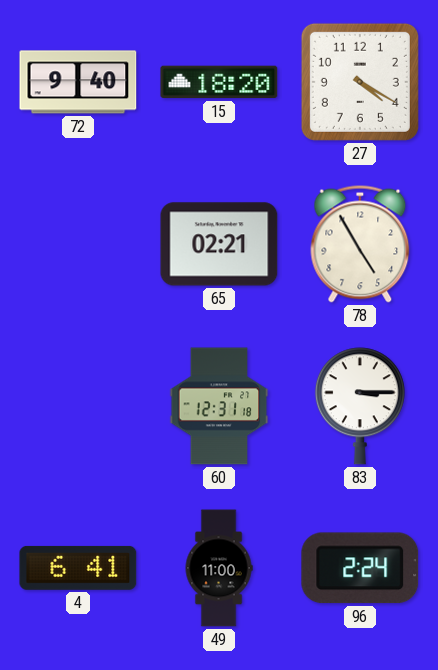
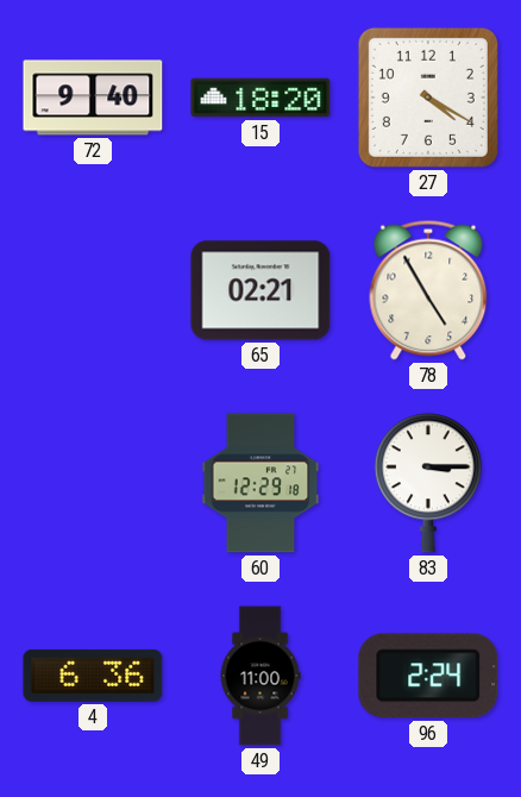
60: 12:31 -> 12:29 (260, 483)
4: 6:41 -> 6:36 (93, 676)
